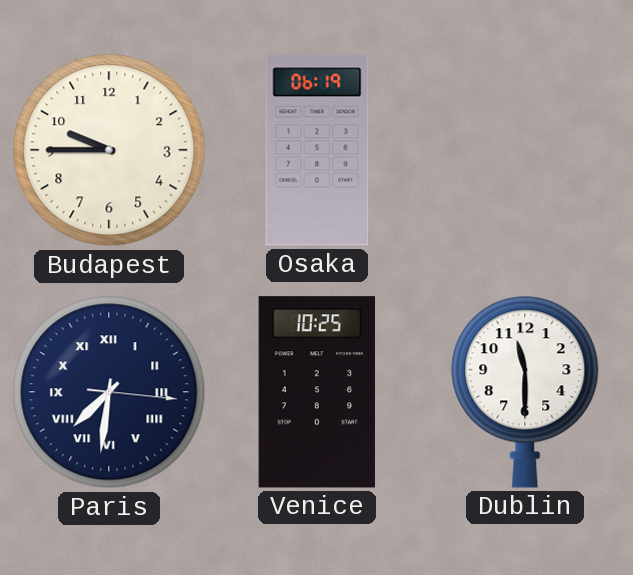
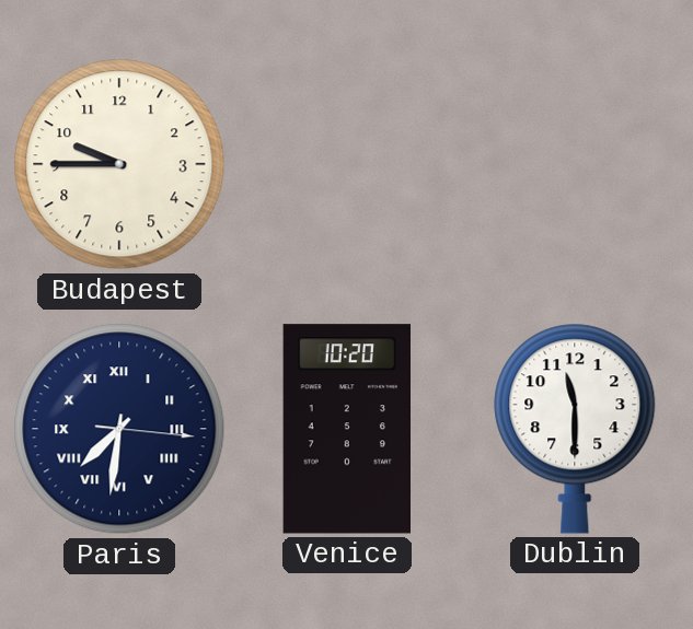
Osaka: 06:19 -> none (317, 150)
Venice: 10:25 -> 10:20 (346, 429)
